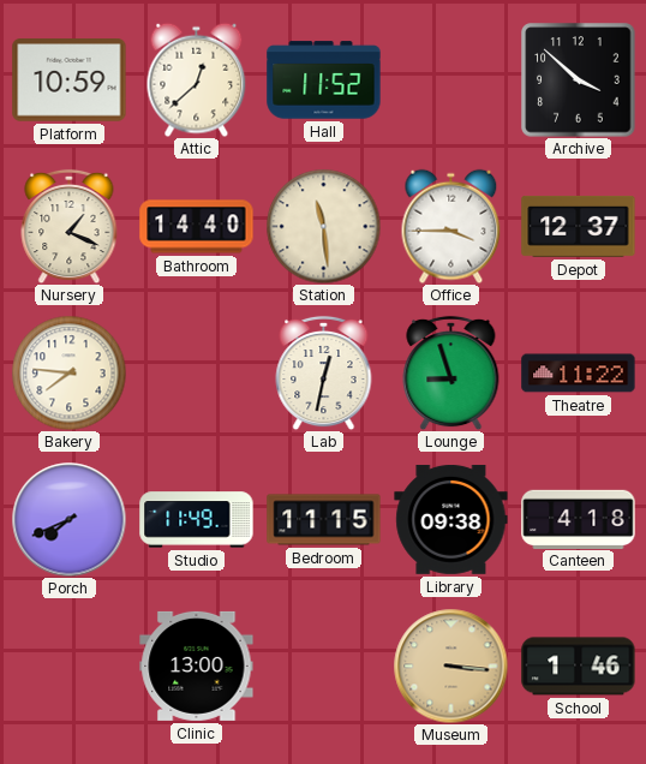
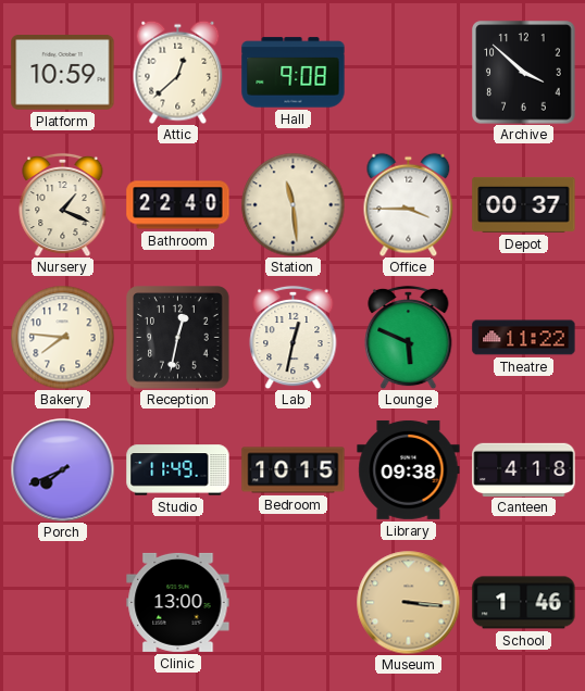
Hall: 11:52 -> 9:08 (294, 73)
Bathroom: 14:40 -> 22:40 (178, 205)
Depot: 12:37 -> 00:37 (524, 204)
Reception: none -> 12:32 (178, 338)
Lounge: 8:57 -> 5:49 (409, 337)
Bedroom: 11:15 -> 10:15 (294, 470)
